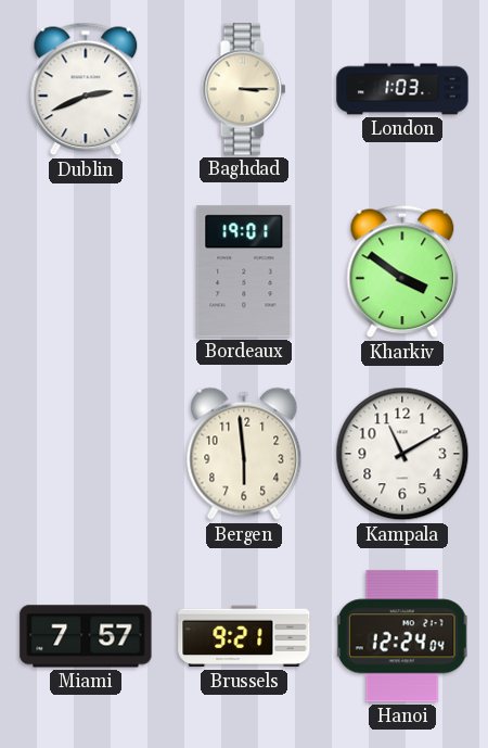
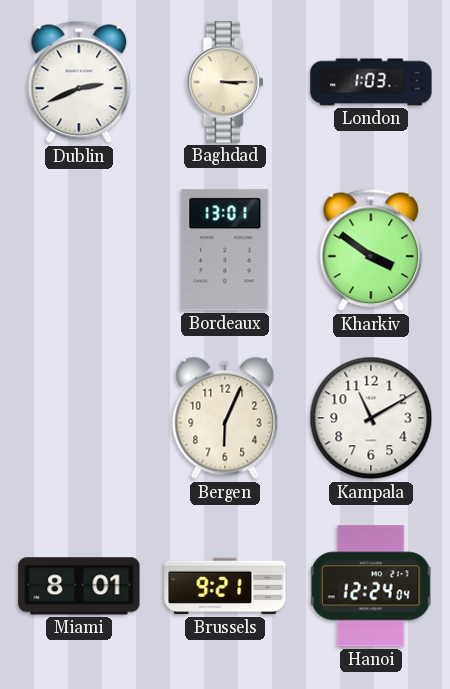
Bordeaux: 19:01 -> 13:01 (225, 250)
Bergen: 5:59 -> 6:04 (225, 418)
Miami: 7:57 -> 8:01 (79, 586)
